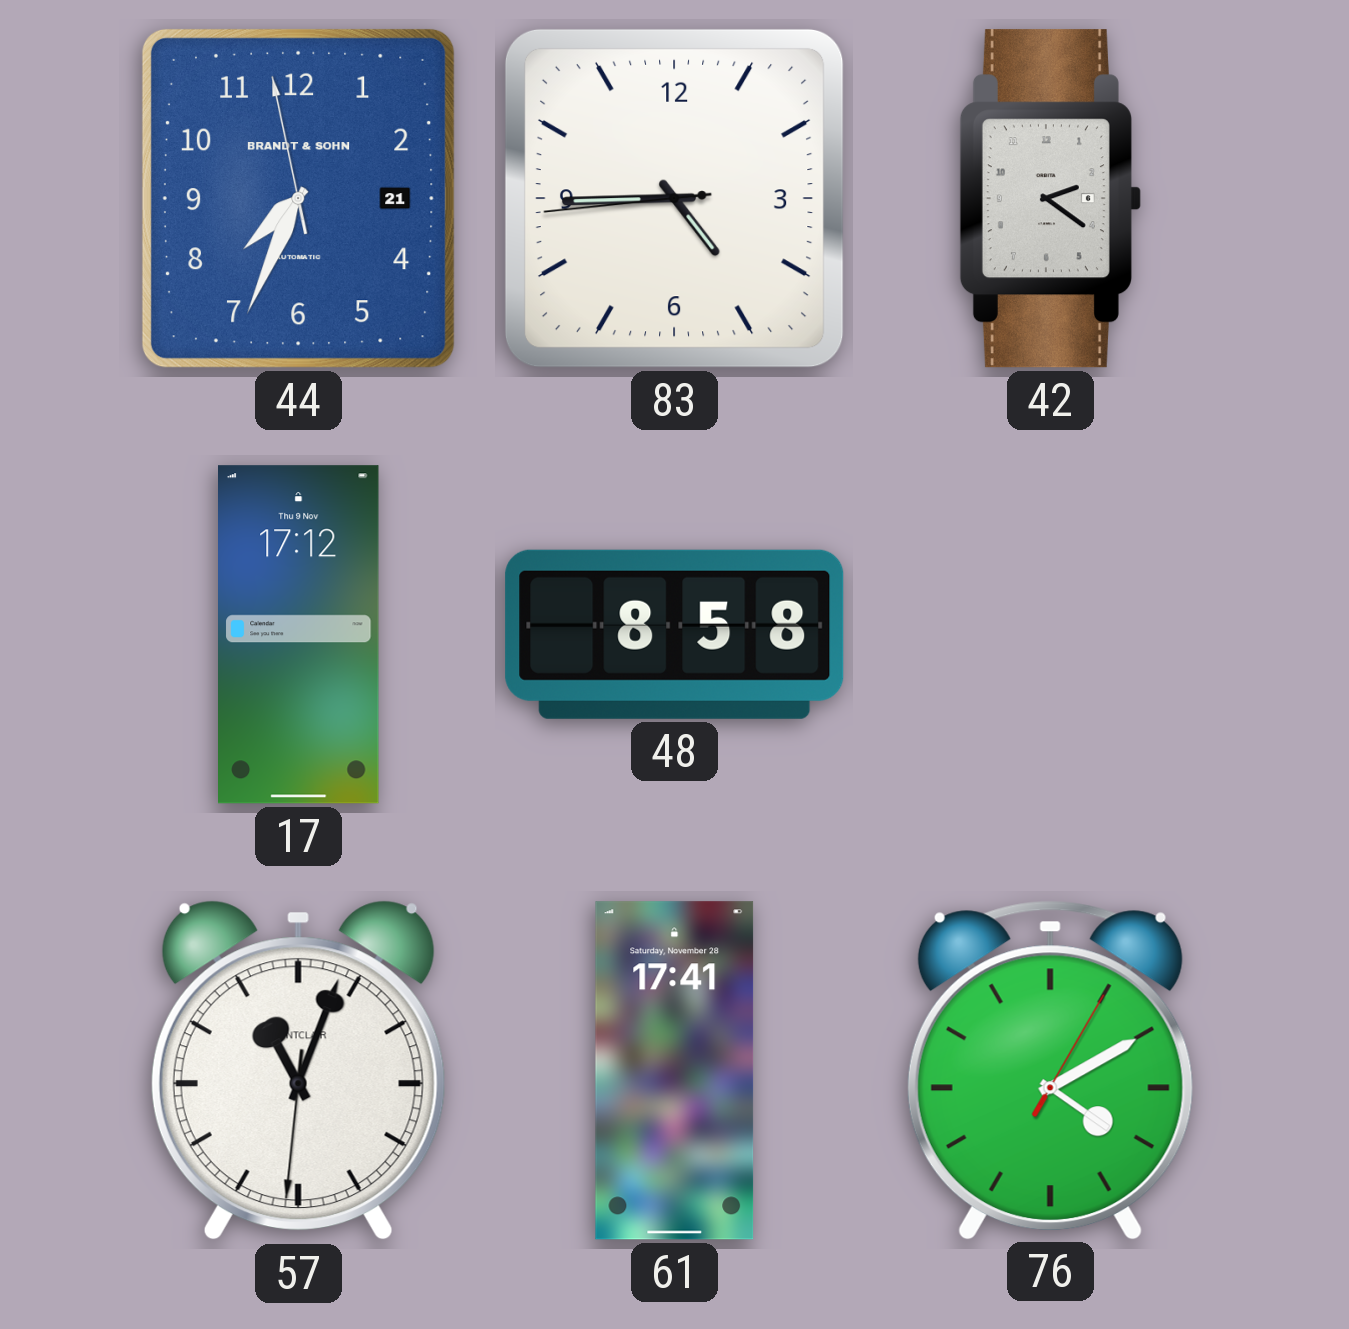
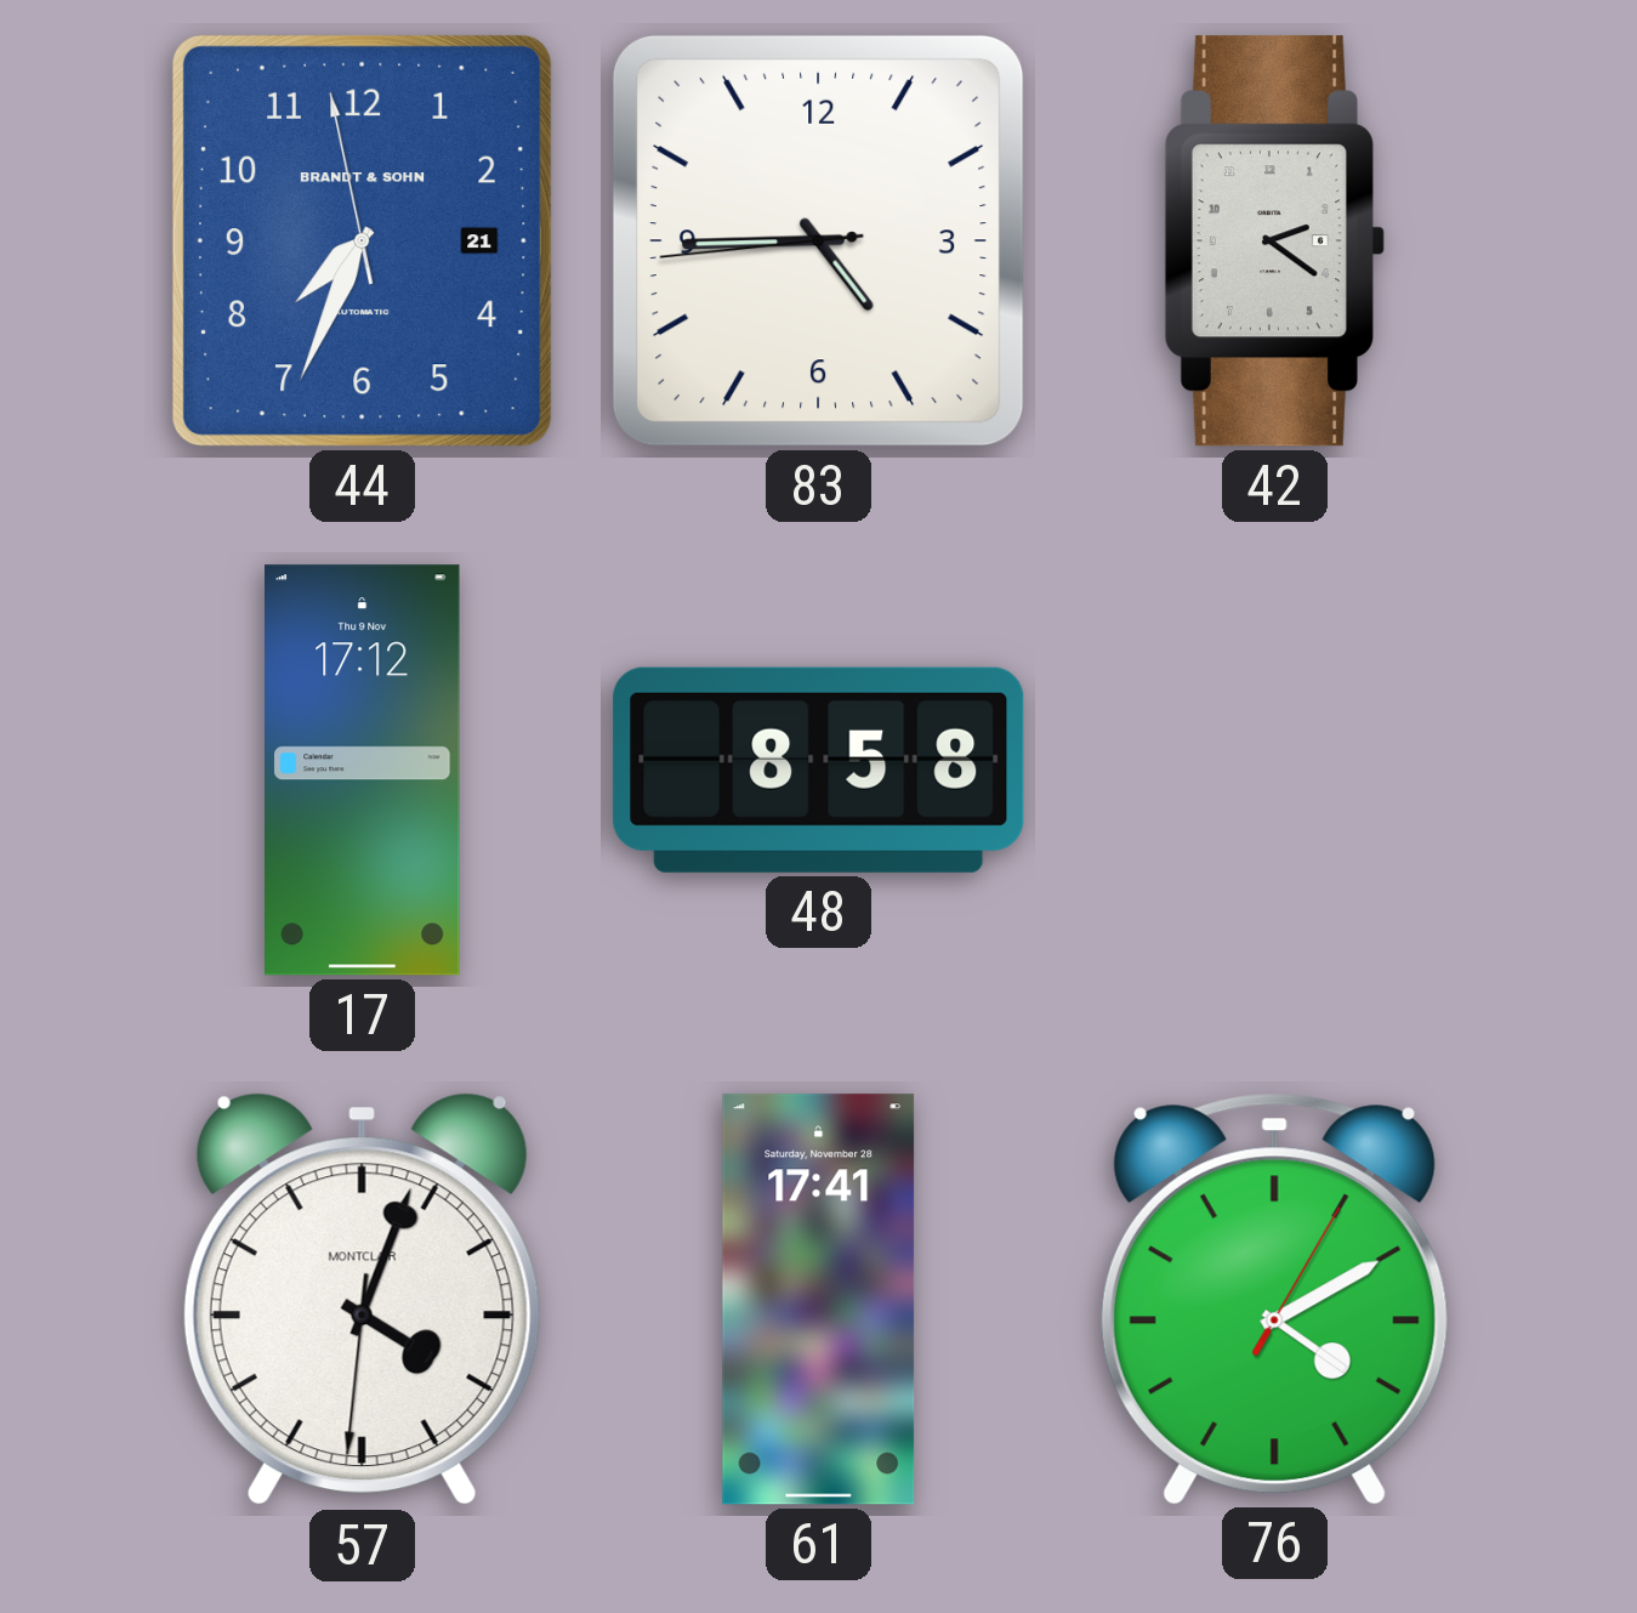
57: 11:03 -> 4:03 (362, 1300)
